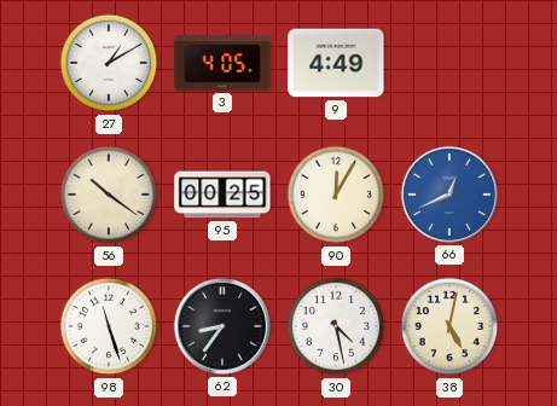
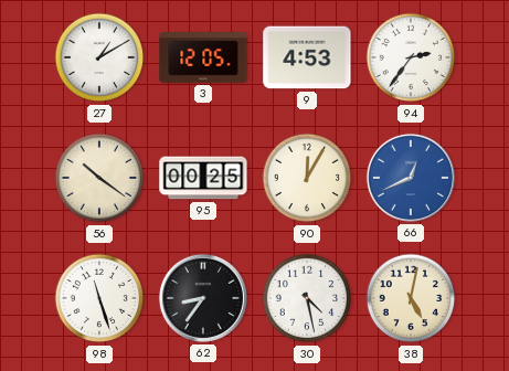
3: 4:05 -> 12:05 (203, 57)
9: 4:49 -> 4:53 (307, 57)
94: none -> 2:36 (411, 57)
